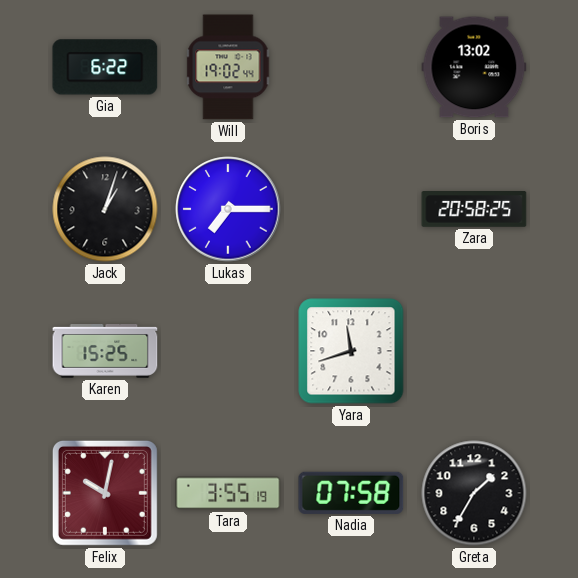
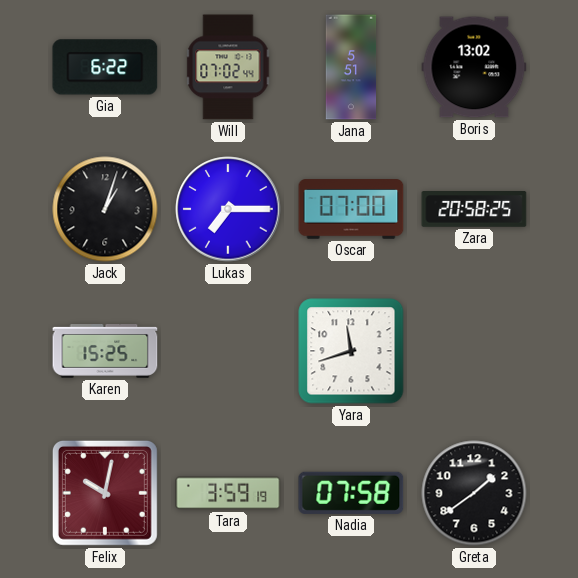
Will: 19:02 -> 07:02 (228, 67)
Jana: none -> 5:51 (351, 67)
Oscar: none -> 07:00 (351, 209)
Tara: 3:55 -> 3:59 (228, 493)
Greta: 1:35 -> 1:39 (474, 493)
